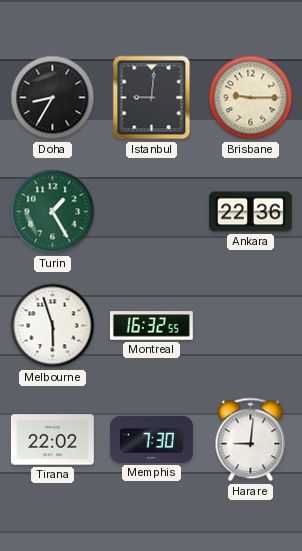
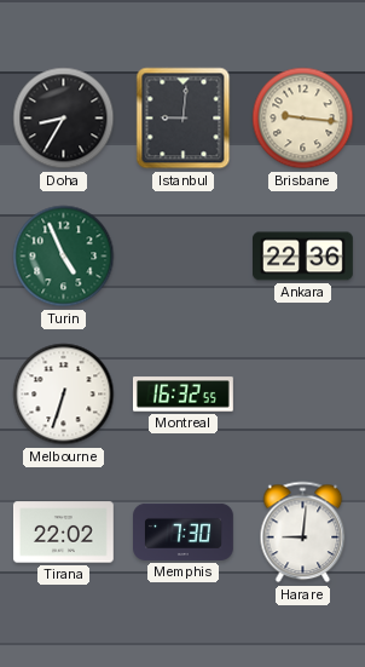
Brisbane: 9:15 -> 9:16 (303, 119)
Turin: 1:25 -> 4:56 (64, 257)
Melbourne: 5:57 -> 6:33 (64, 395)
